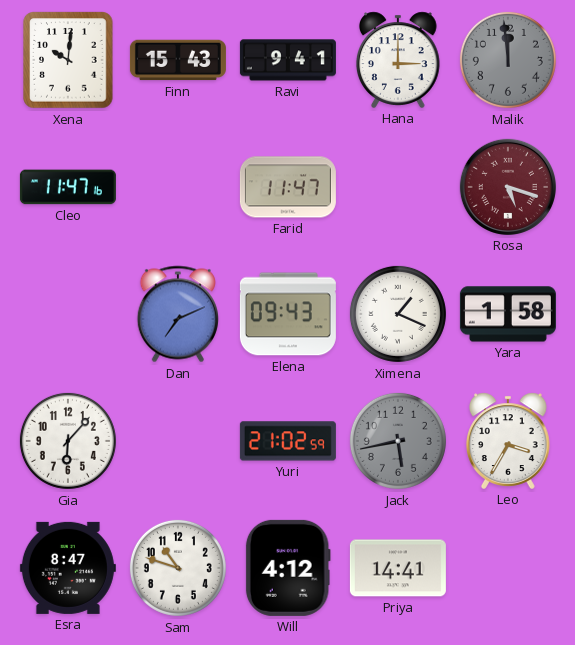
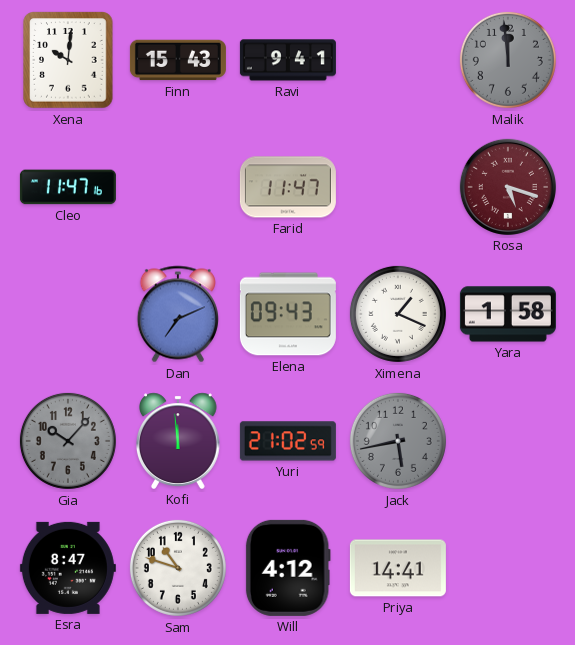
Hana: 3:00 -> none (398, 60)
Gia: 6:07 -> 10:07 (68, 441)
Gia dial: white -> grey (68, 441)
Kofi: none -> 11:59 (178, 441)
Leo: 3:35 -> none (508, 441)
